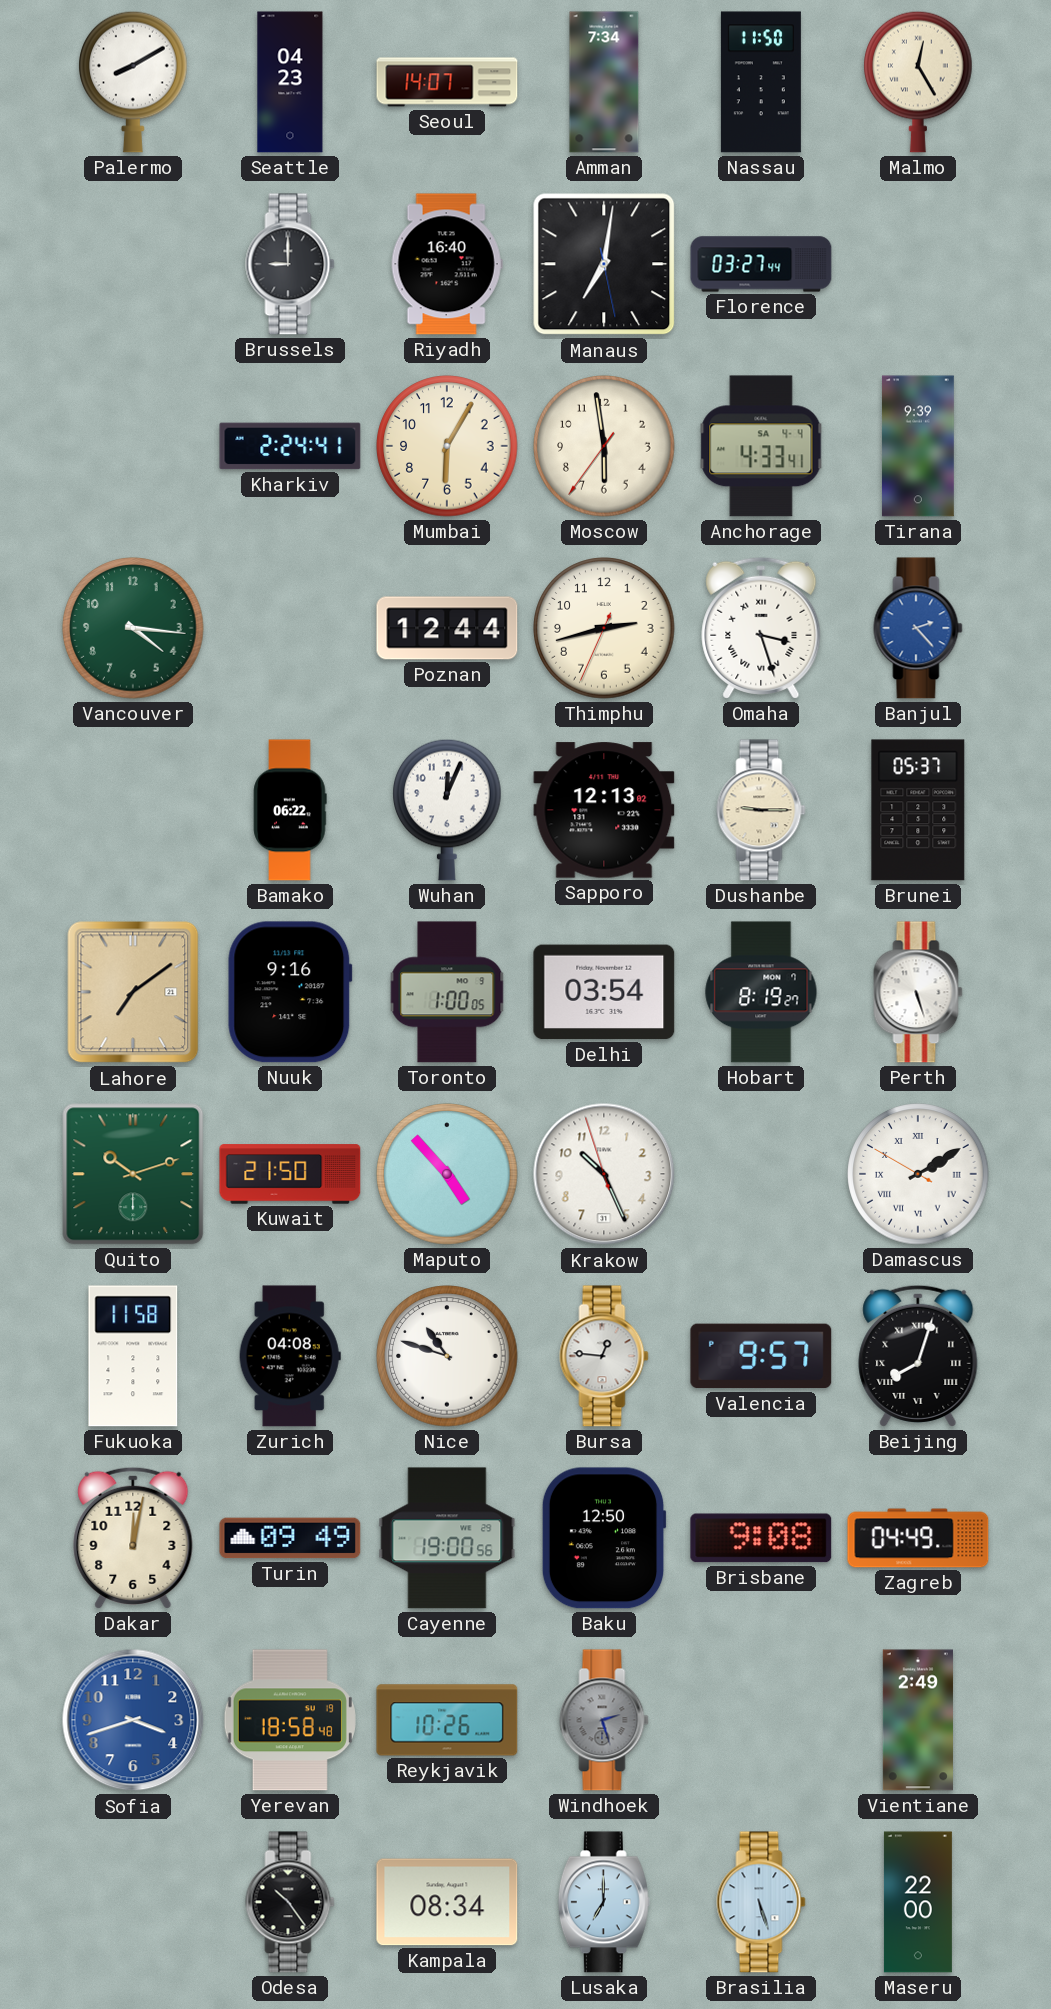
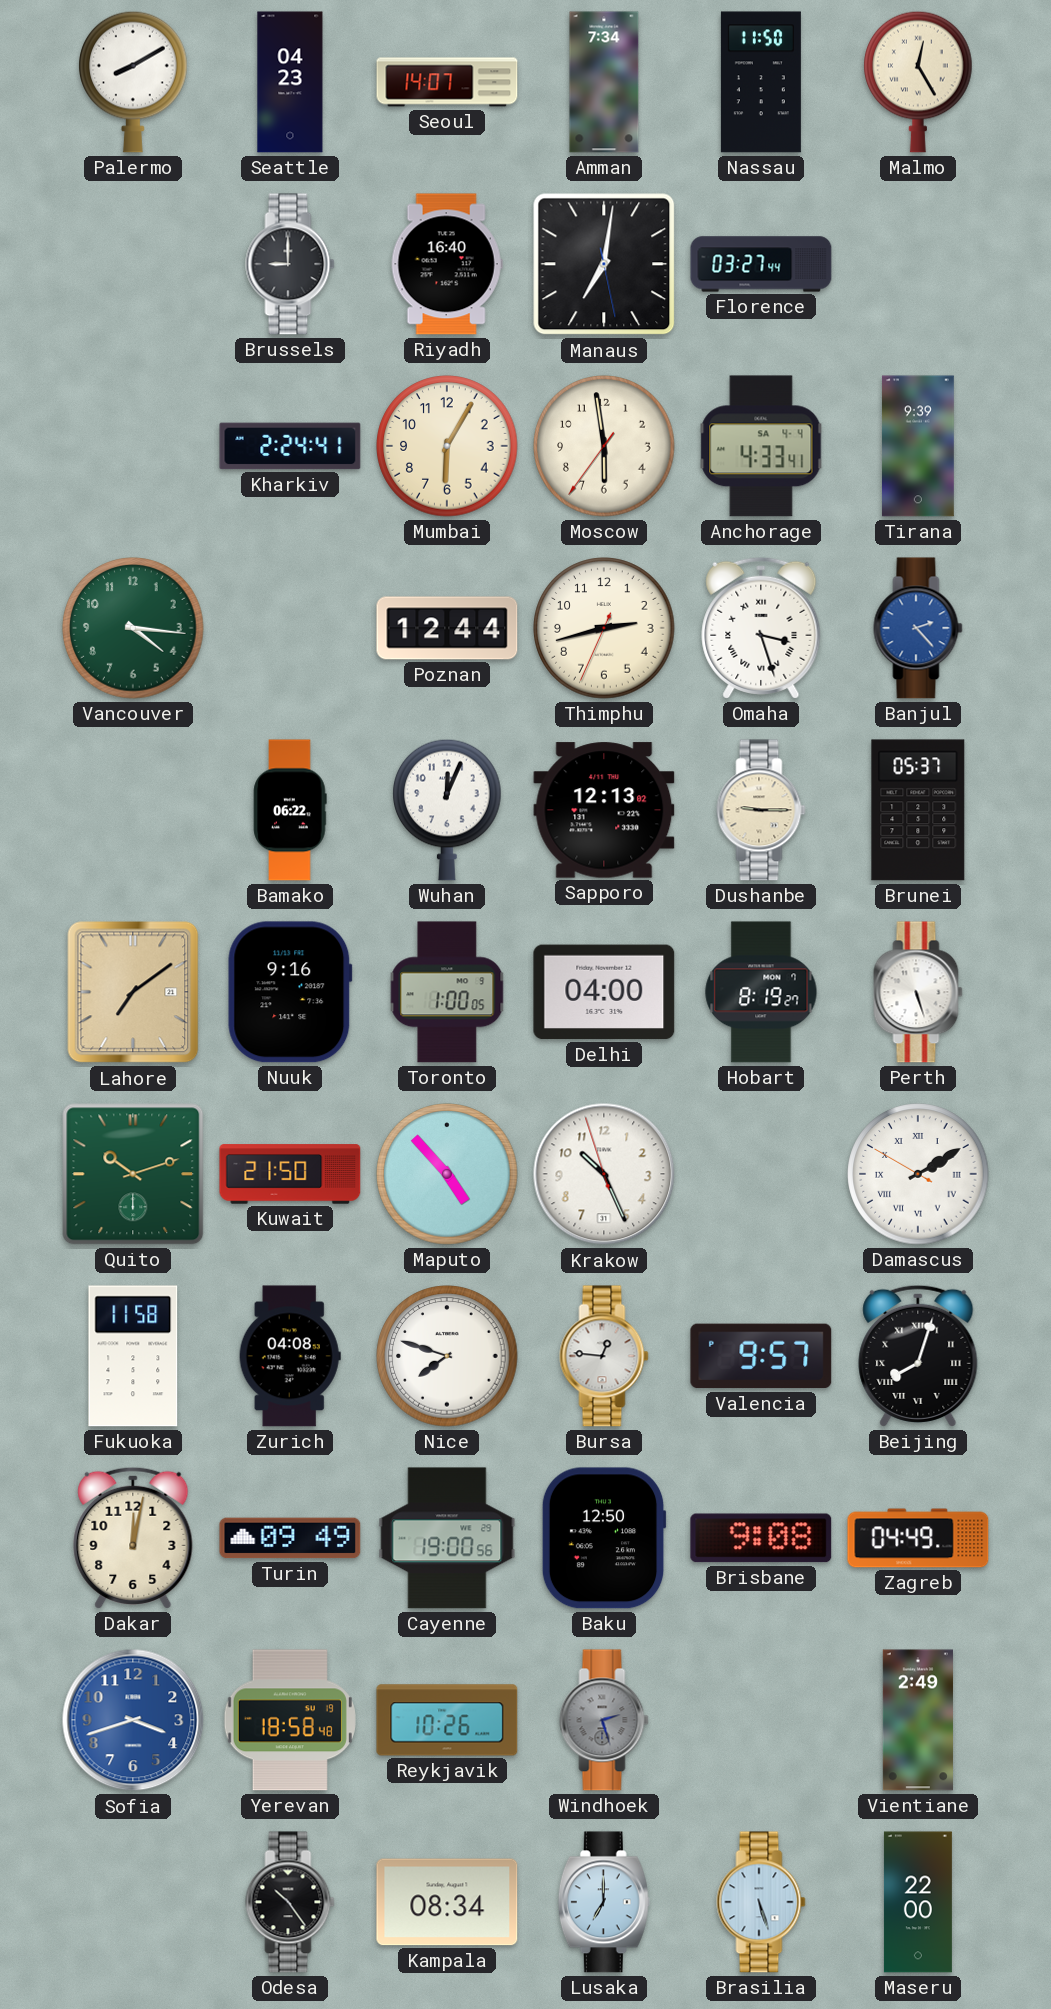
Delhi: 03:54 -> 04:00 (604, 992)
Nice: 10:48 -> 7:48 (447, 1356)
